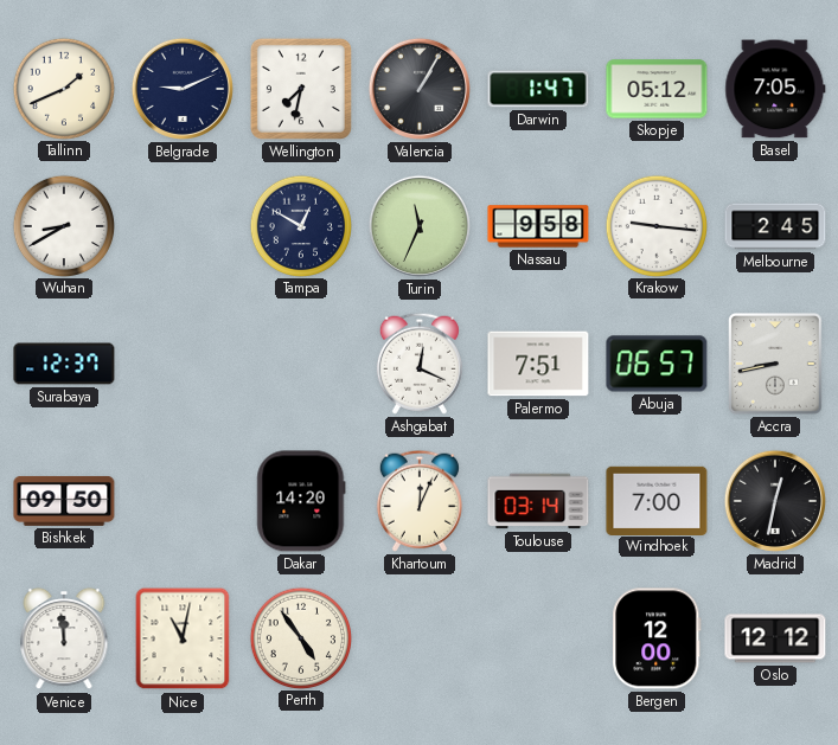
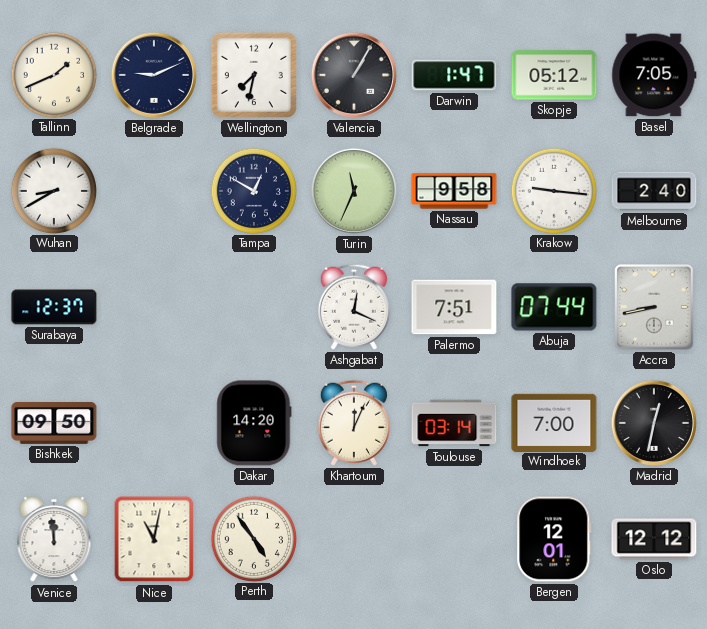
Melbourne: 2:45 -> 2:40 (654, 191)
Abuja: 06:57 -> 07:44 (554, 307)
Bergen: 12:00 -> 12:01 (554, 539)
